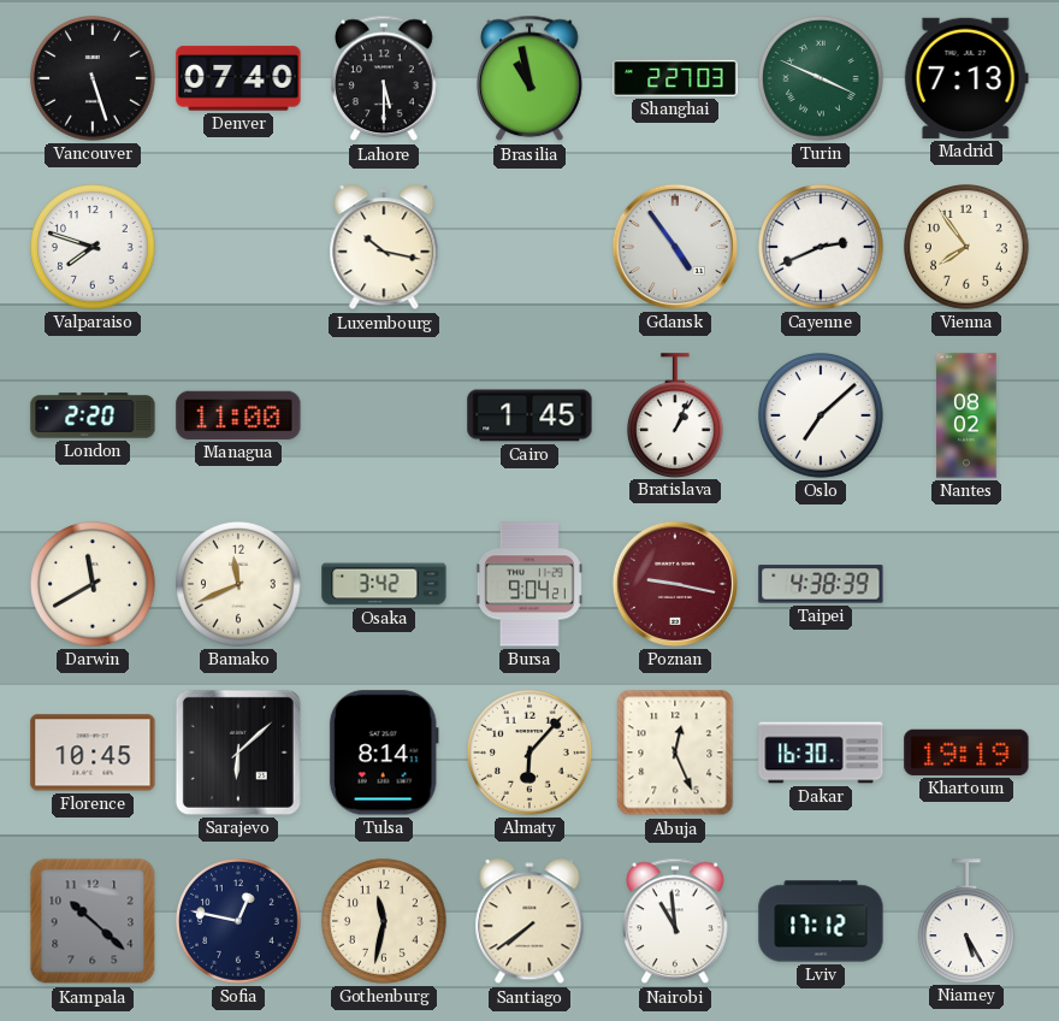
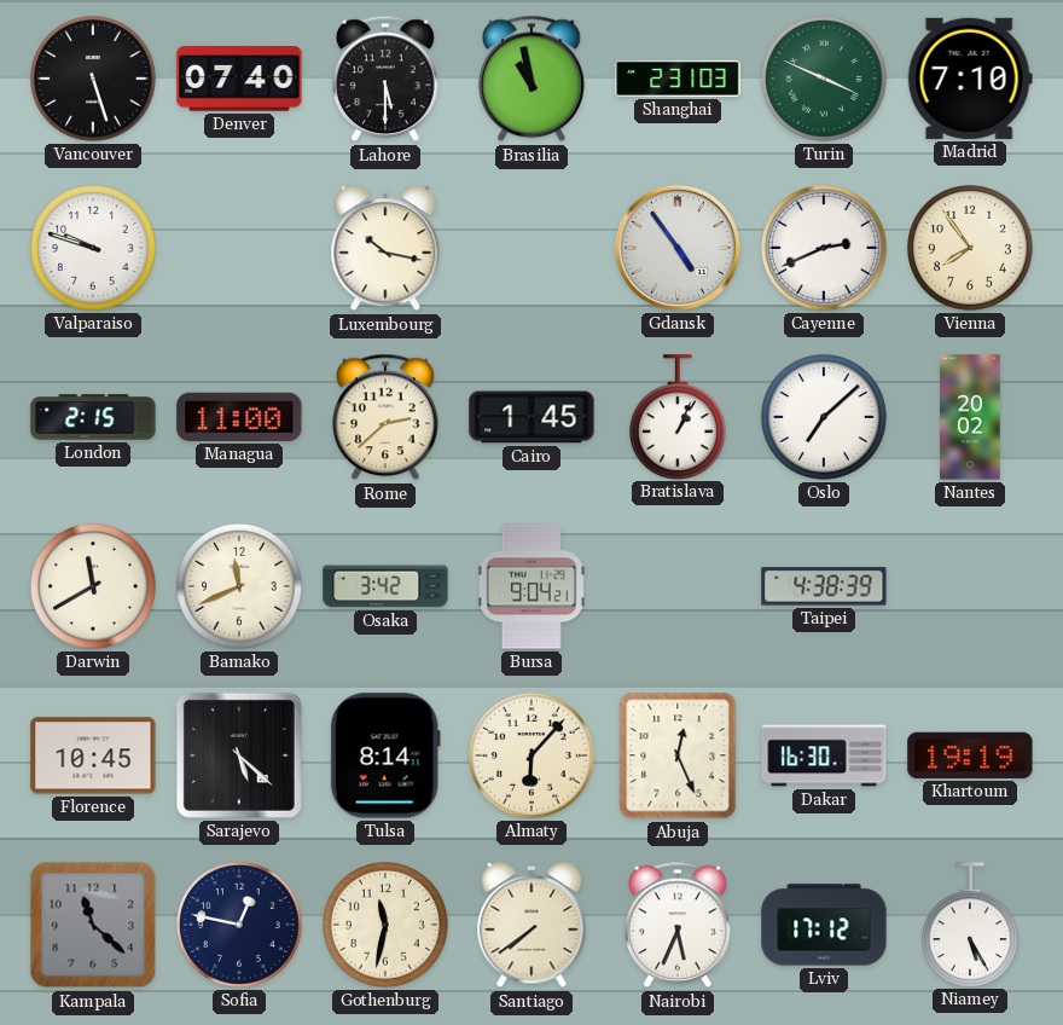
Shanghai: 2:27 -> 2:31 (678, 79)
Madrid: 7:13 -> 7:10 (970, 79)
Valparaiso: 7:48 -> 9:48 (94, 249)
London: 2:20 -> 2:15 (93, 417)
Rome: none -> 2:38 (387, 417)
Nantes: 08:02 -> 20:02 (970, 417)
Poznan: 9:17 -> none (675, 584)
Sarajevo: 6:08 -> 5:22 (239, 755)
Kampala: 10:22 -> 11:22 (93, 925)
Nairobi: 10:59 -> 5:34 (679, 925)
